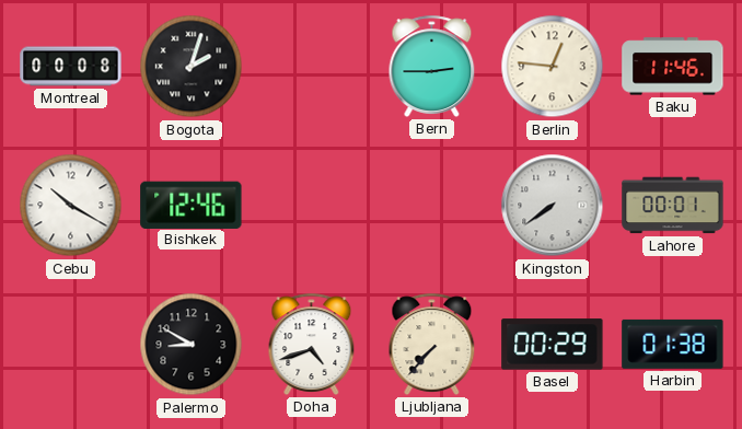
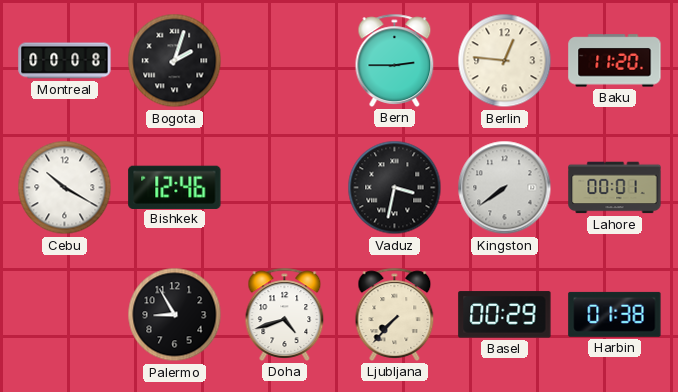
Baku: 11:46 -> 11:20 (615, 61)
Vaduz: none -> 3:32 (395, 188)
Palermo: 8:50 -> 8:55 (175, 315)
